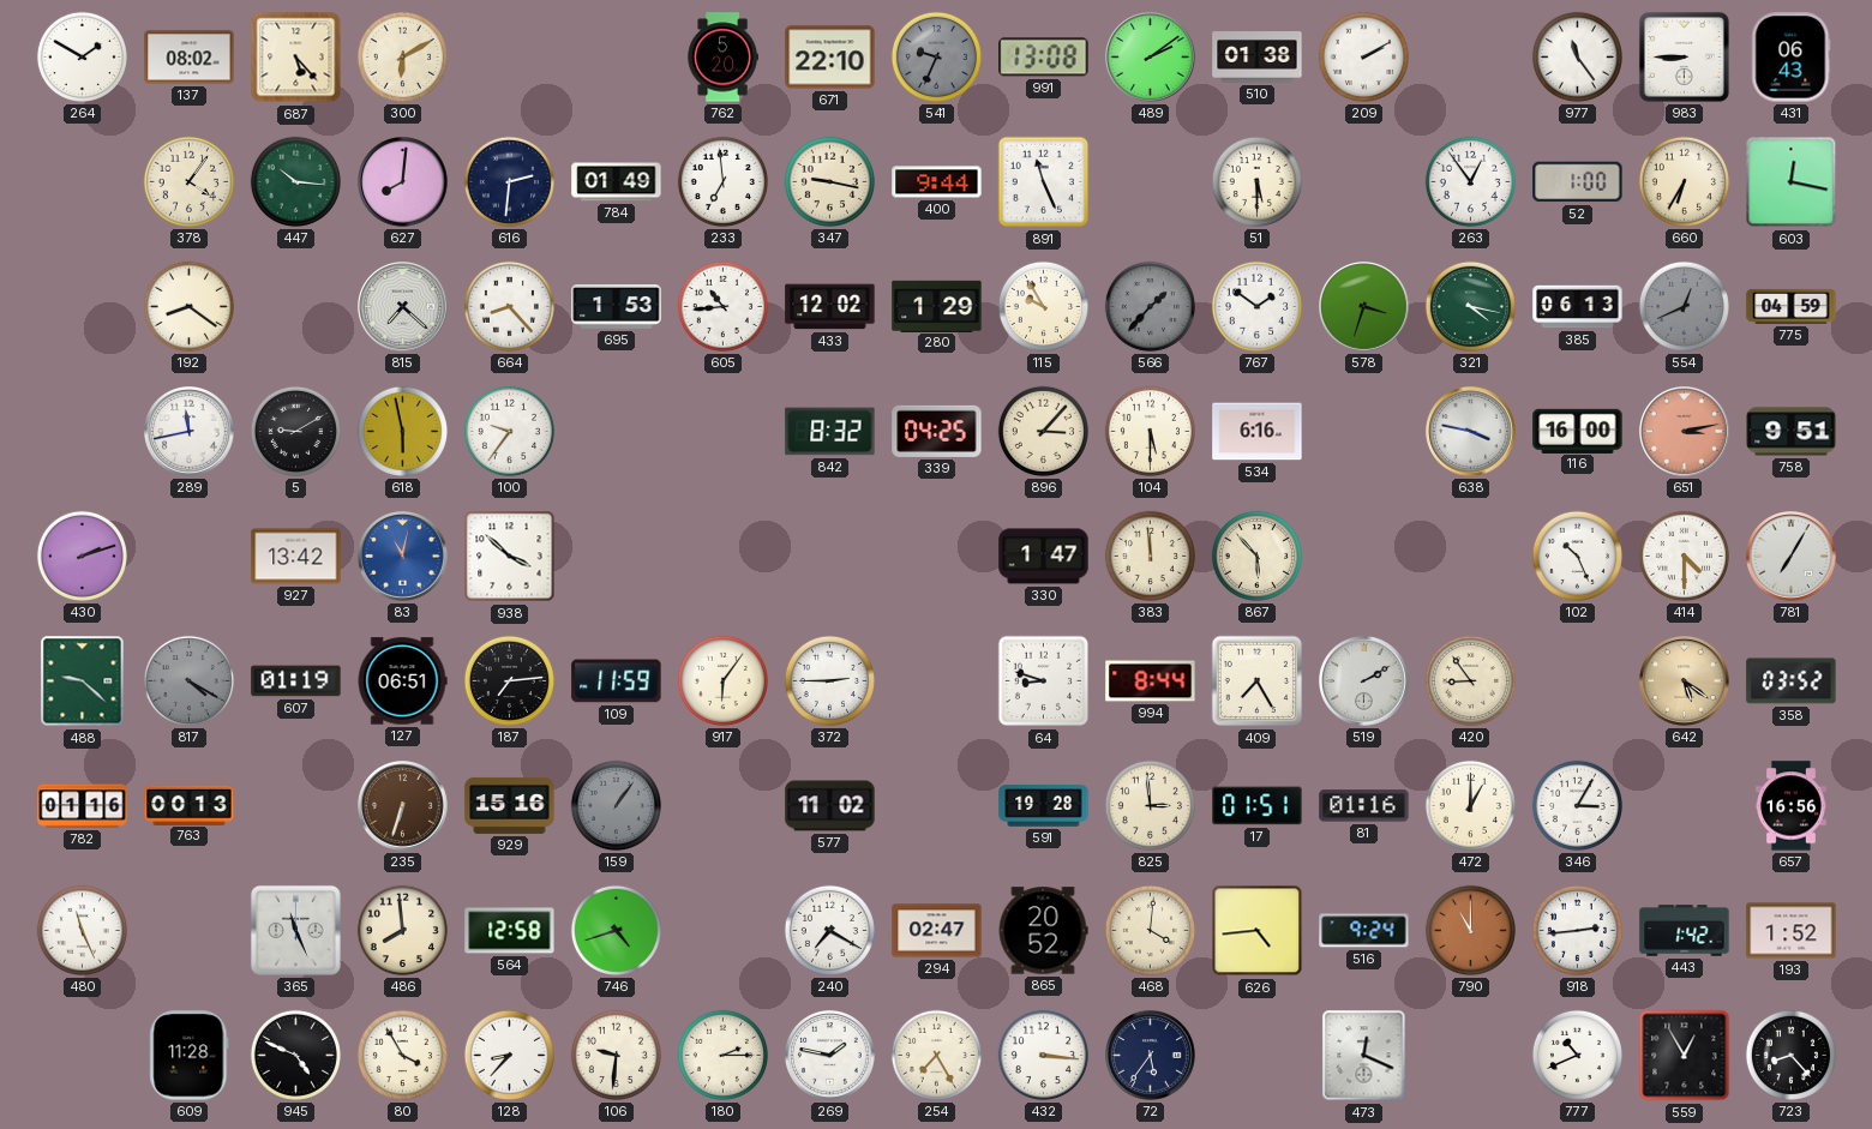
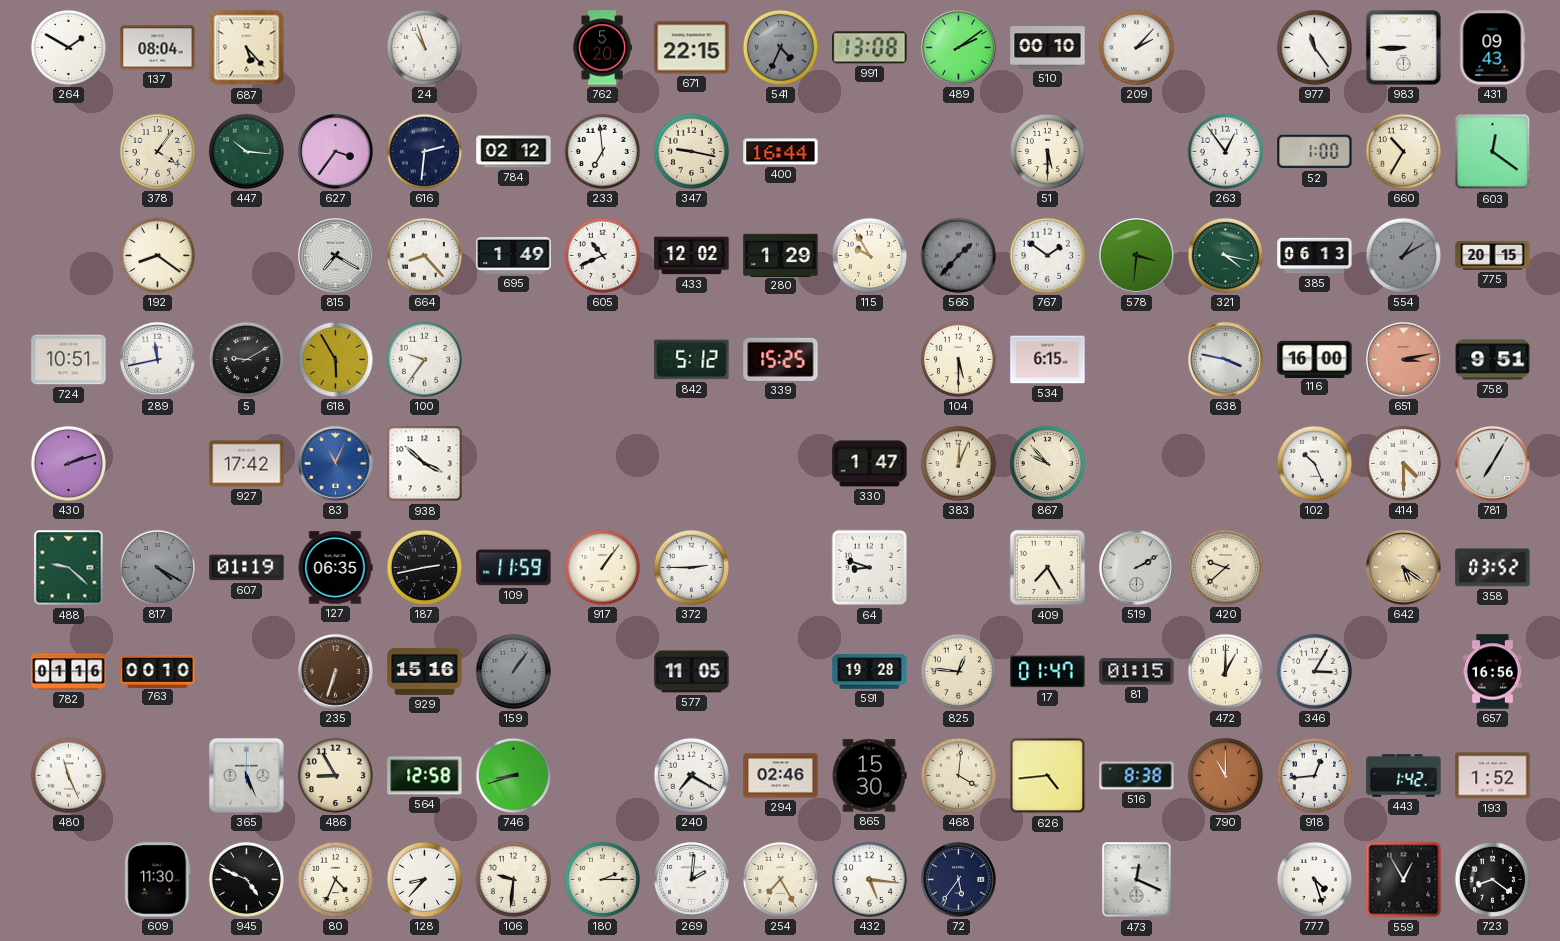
137: 08:02 -> 08:04 (158, 48)
300: 6:10 -> none (402, 56)
24: none -> 10:57 (424, 47)
671: 22:10 -> 22:15 (692, 48)
541: 9:34 -> 4:34 (780, 47)
510: 01:38 -> 00:10 (1048, 48)
209: 2:10 -> 2:07 (1136, 47)
431: 06:43 -> 09:43 (1492, 48)
627: 8:01 -> 3:36 (336, 152)
784: 01:49 -> 02:12 (514, 152)
400: 9:44 -> 16:44 (781, 152)
891: 11:26 -> none (1044, 182)
660: 6:35 -> 10:35 (1403, 151)
603: 12:17 -> 12:21 (1493, 152)
815: 7:22 -> 7:20 (336, 256)
695: 1:53 -> 1:49 (514, 256)
605: 10:44 -> 10:41 (602, 255)
578: 3:33 -> 3:31 (1137, 256)
554: 12:41 -> 1:10 (1403, 255)
775: 04:59 -> 20:15 (1493, 255)
724: none -> 10:51 (69, 360)
618: 5:58 -> 5:55 (335, 359)
842: 8:32 -> 5:12 (692, 360)
339: 04:25 -> 15:25 (781, 359)
896: 3:07 -> none (1043, 431)
534: 6:16 -> 6:15 (1048, 360)
927: 13:42 -> 17:42 (247, 464)
83: 11:02 -> 11:04 (336, 464)
383: 11:59 -> 12:04 (958, 463)
867: 5:53 -> 9:53 (1047, 463)
127: 06:51 -> 06:35 (335, 568)
187: 7:14 -> 2:43 (424, 567)
917: 6:06 -> 1:06 (602, 567)
994: 8:44 -> none (1151, 681)
420: 8:54 -> 9:38 (1225, 567)
763: 00:13 -> 00:10 (158, 671)
577: 11:02 -> 11:05 (692, 672)
825: 2:59 -> 12:46 (958, 671)
17: 01:51 -> 01:47 (1048, 672)
81: 01:16 -> 01:15 (1137, 672)
365: 11:26 -> 5:26 (246, 775)
486: 7:59 -> 8:55 (335, 775)
746: 4:42 -> 8:42 (513, 775)
294: 02:47 -> 02:46 (781, 776)
865: 20:52 -> 15:30 (869, 776)
516: 9:24 -> 8:38 (1137, 776)
918: 2:44 -> 12:44 (1314, 775)
609: 11:28 -> 11:30 (158, 880)
80: 3:55 -> 4:34 (335, 879)
269: 1:47 -> 2:01 (692, 880)
432: 3:16 -> 5:16 (869, 879)
777: 10:41 -> 4:27 (1314, 879)
723: 8:23 -> 8:21 (1492, 879)
